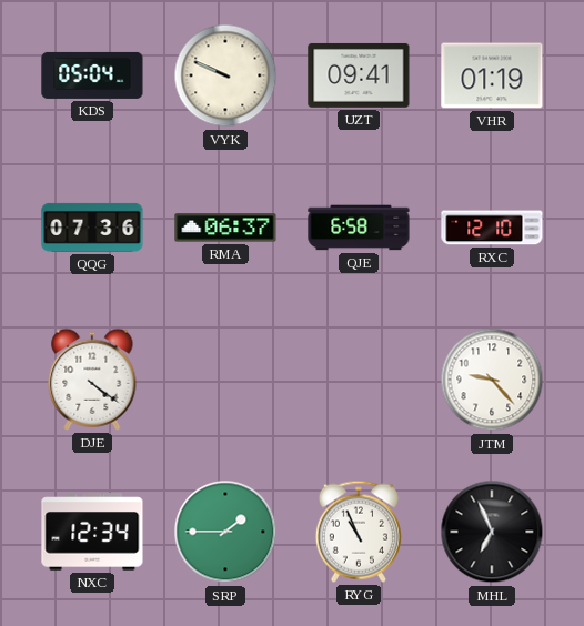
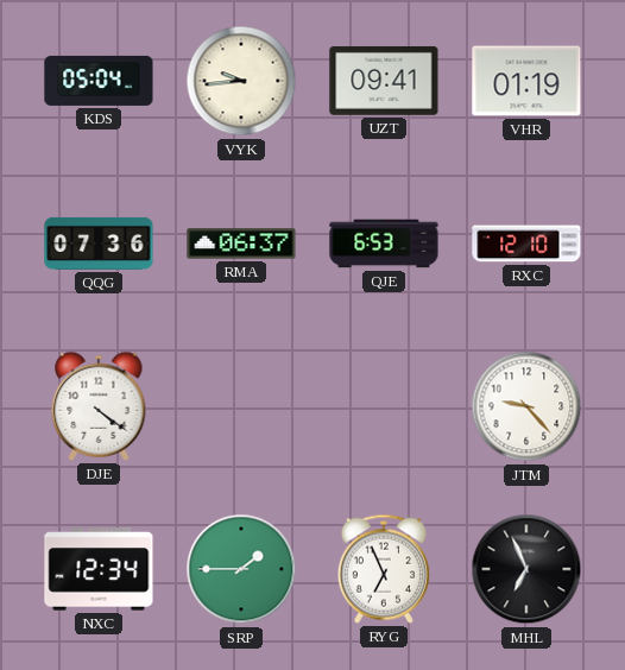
VYK: 9:49 -> 9:44 (241, 81)
QJE: 6:58 -> 6:53 (384, 244)
RYG: 10:56 -> 6:56 (384, 569)
